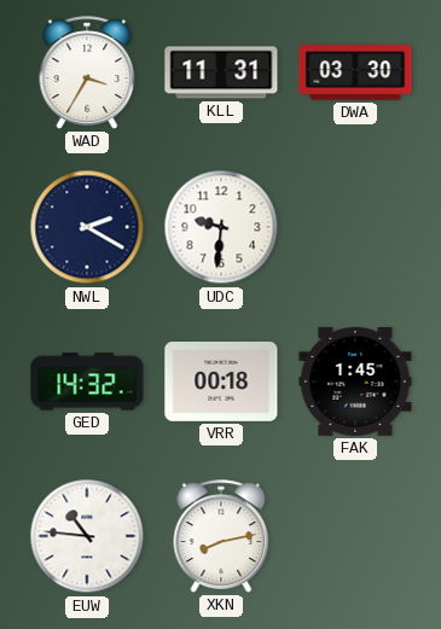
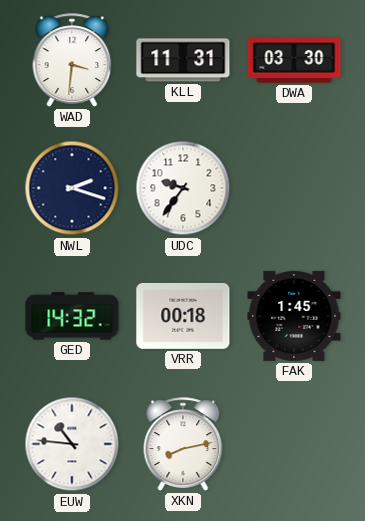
WAD: 3:35 -> 3:31 (72, 60)
NWL: 2:20 -> 2:18 (72, 188)
UDC: 9:31 -> 9:36 (183, 188)
